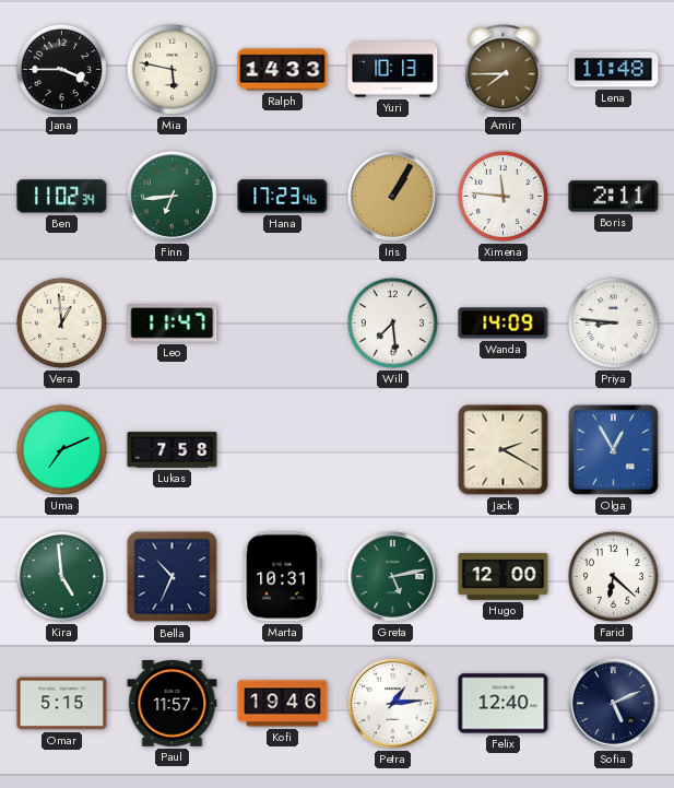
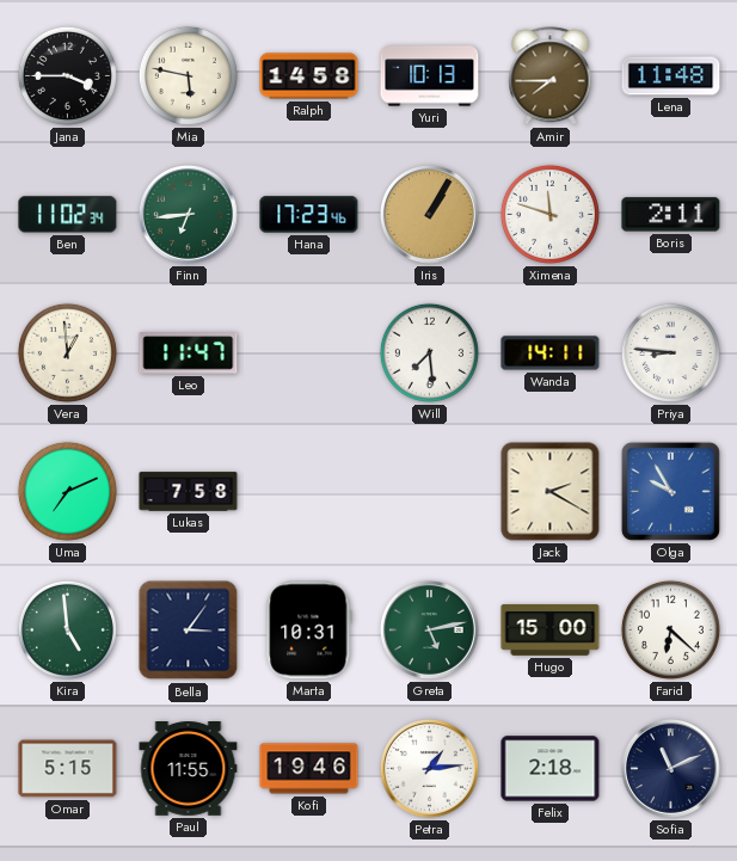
Ralph: 14:33 -> 14:58 (309, 76)
Ximena: 11:46 -> 11:48 (549, 214)
Wanda: 14:09 -> 14:11 (551, 353)
Olga: 12:55 -> 9:55 (670, 491)
Bella: 10:34 -> 3:06 (189, 631)
Hugo: 12:00 -> 15:00 (551, 631)
Paul: 11:57 -> 11:55 (189, 769)
Felix: 12:40 -> 2:18 (551, 769)
Sofia: 5:11 -> 11:11 (670, 768)
